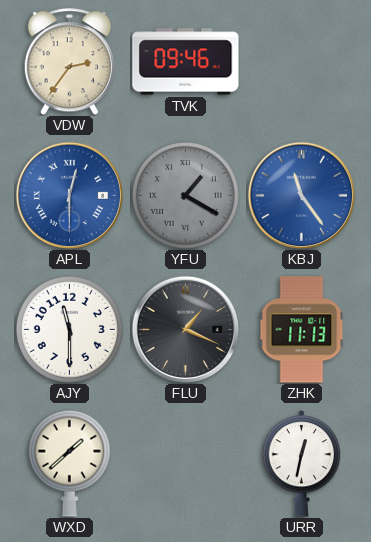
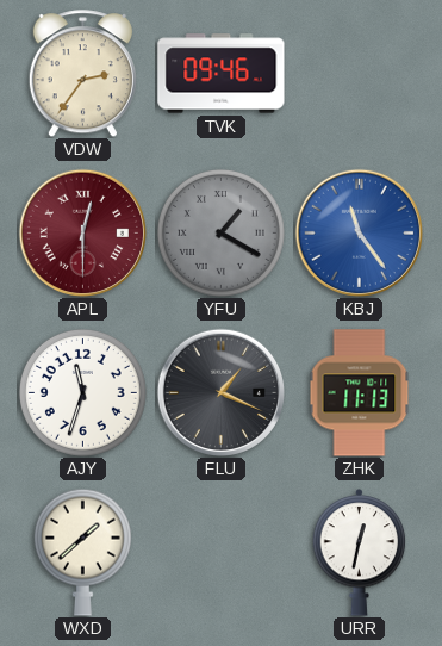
APL dial: blue -> burgundy (82, 232)
AJY: 11:30 -> 11:33 (82, 392)
